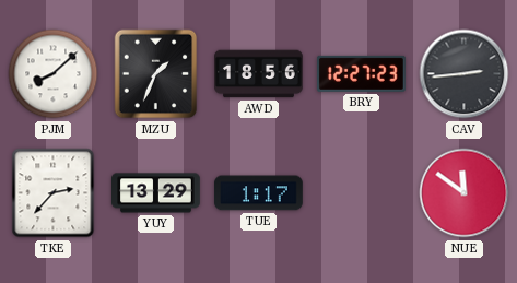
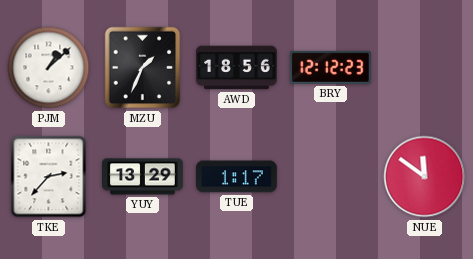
PJM: 8:08 -> 1:08 (49, 68)
BRY: 12:27 -> 12:12 (330, 67)
CAV: 2:44 -> none (465, 74)
